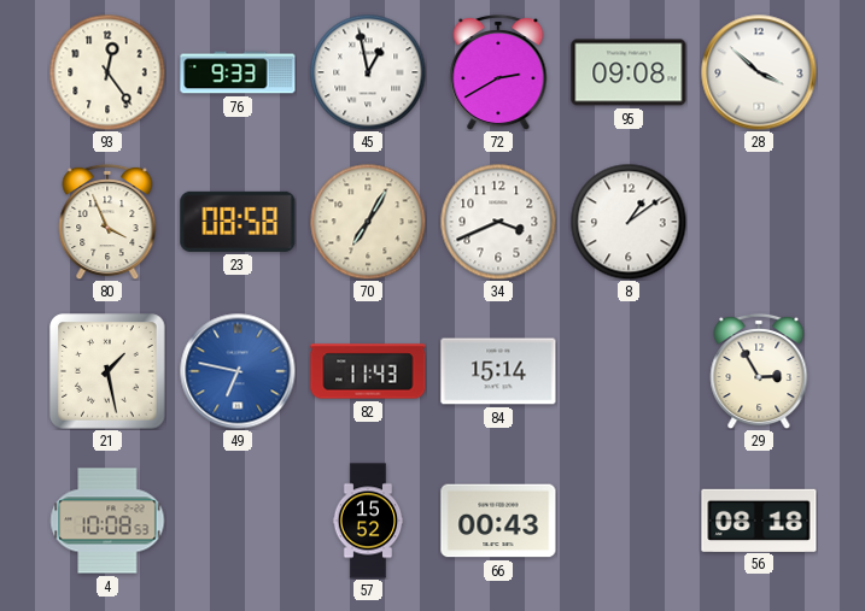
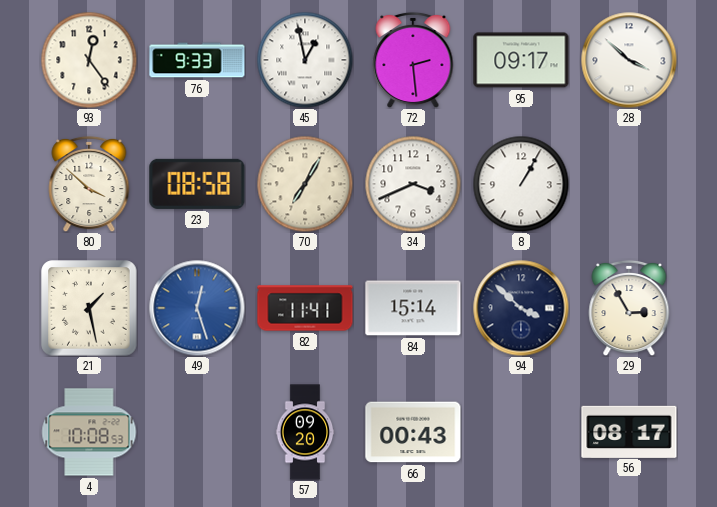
72: 2:40 -> 2:29 (413, 60)
95: 09:08 -> 09:17 (521, 60)
80: 3:56 -> 3:52 (89, 184)
8: 1:09 -> 1:05 (521, 184)
49: 6:47 -> 12:27 (197, 308)
82: 11:43 -> 11:41 (305, 308)
94: none -> 3:52 (521, 308)
57: 15:52 -> 09:20 (305, 432)
56: 08:18 -> 08:17 (629, 431)
